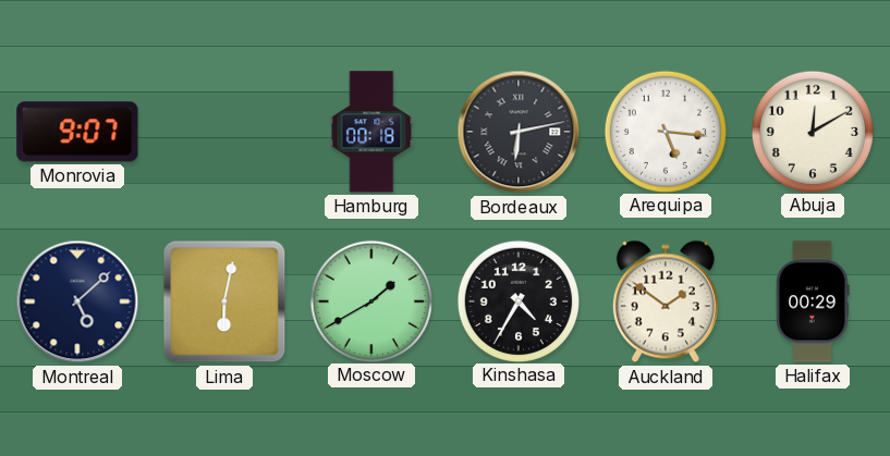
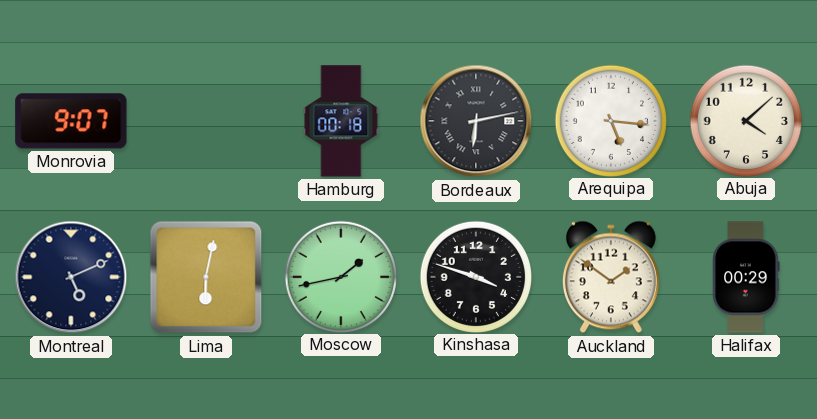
Abuja: 12:10 -> 4:08 (745, 120)
Montreal: 5:08 -> 5:11 (71, 277)
Moscow: 1:40 -> 1:43 (340, 276)
Kinshasa: 4:35 -> 3:48 (475, 276)
